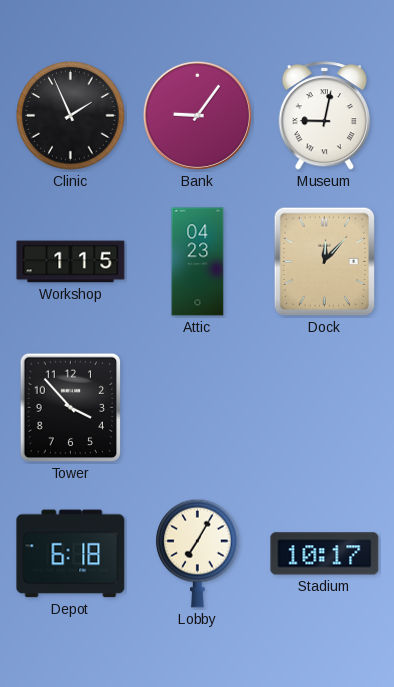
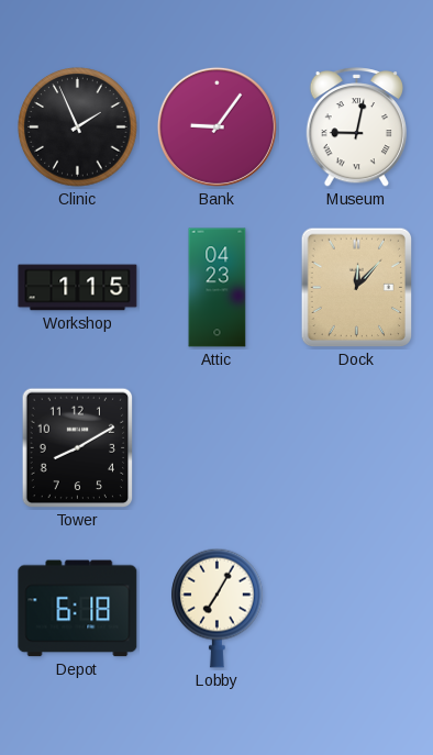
Tower: 3:53 -> 8:10 (78, 448)
Stadium: 10:17 -> none (325, 554)
